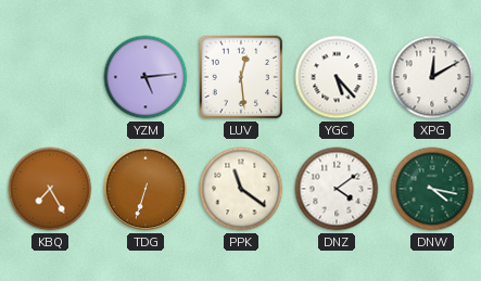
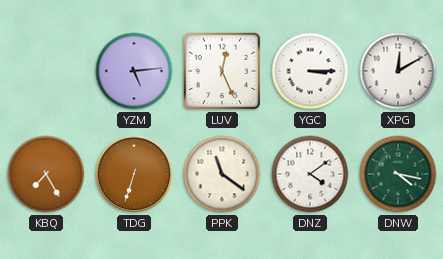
LUV: 12:29 -> 12:26 (222, 71)
YGC: 5:23 -> 3:15 (310, 71)
